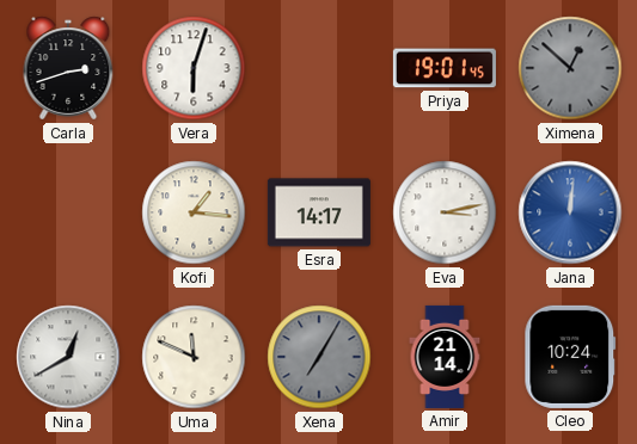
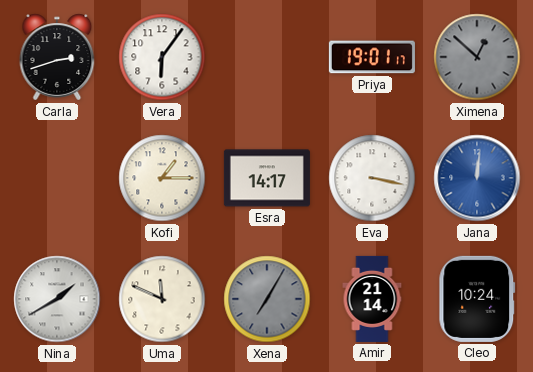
Vera: 6:03 -> 6:06 (162, 57)
Priya: 19:01:45 -> 19:01:17 (372, 57)
Kofi: 1:16 -> 1:15 (162, 178)
Eva: 3:13 -> 3:17 (372, 178)
Nina: 12:40 -> 1:40 (57, 299)
